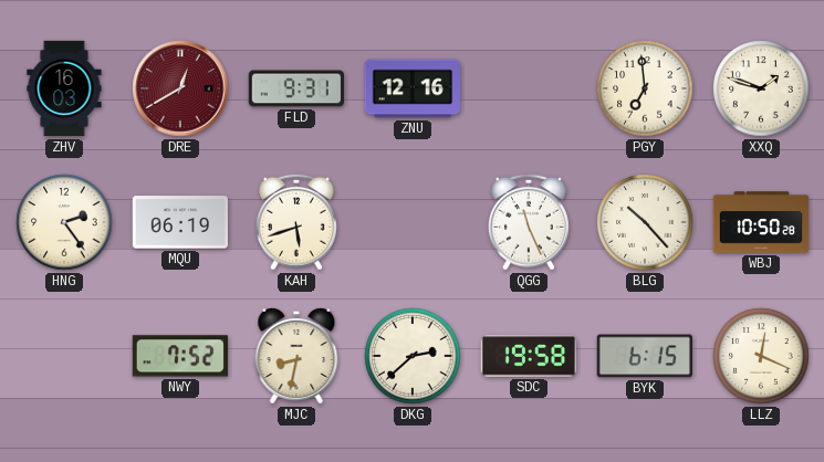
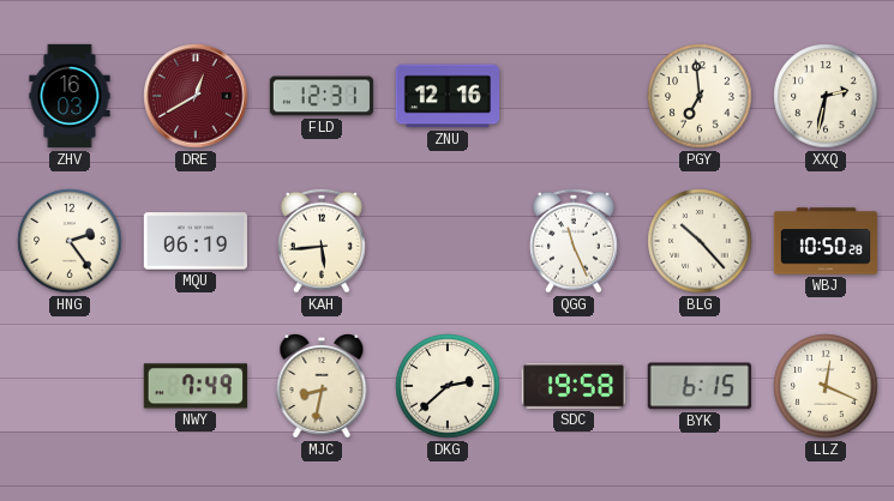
FLD: 9:31 -> 12:31 (320, 96)
XXQ: 1:48 -> 2:32 (826, 96)
KAH: 5:42 -> 5:44 (322, 241)
NWY: 7:52 -> 7:49 (196, 386)
